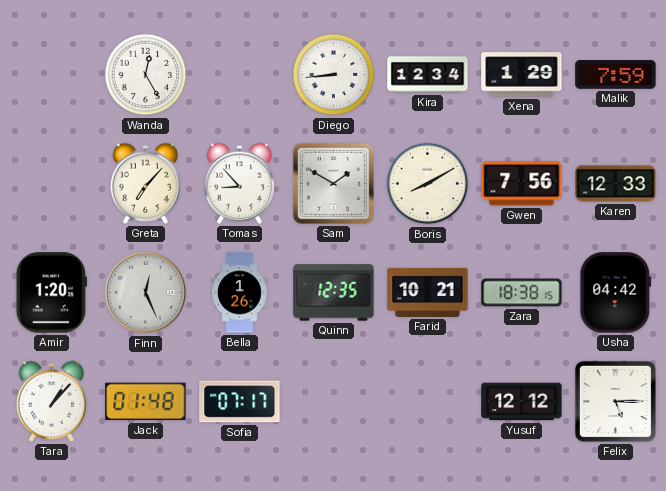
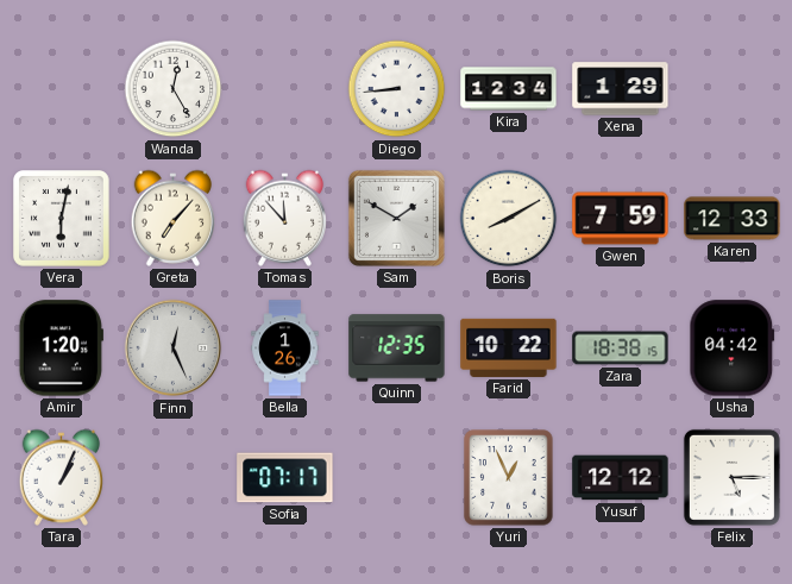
Malik: 7:59 -> none (616, 75)
Vera: none -> 6:02 (62, 219)
Tomas: 8:53 -> 11:53 (285, 218)
Gwen: 7:56 -> 7:59 (621, 219)
Farid: 10:21 -> 10:22 (509, 347)
Tara: 1:07 -> 1:04 (62, 477)
Jack: 01:48 -> none (146, 402)
Yuri: none -> 12:56 (509, 478)
